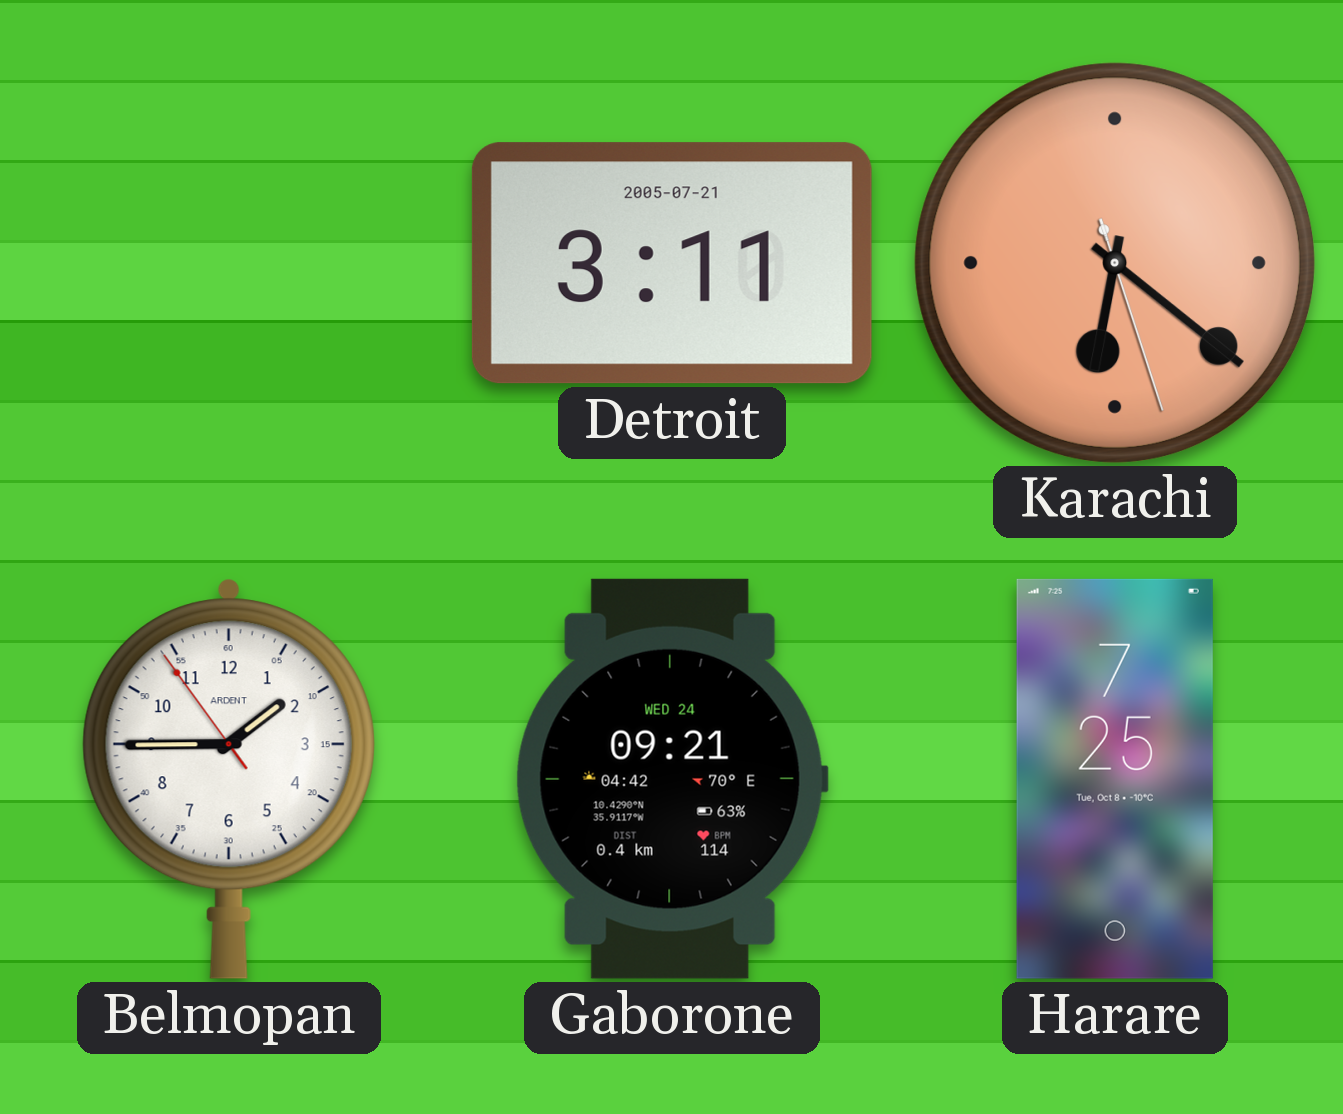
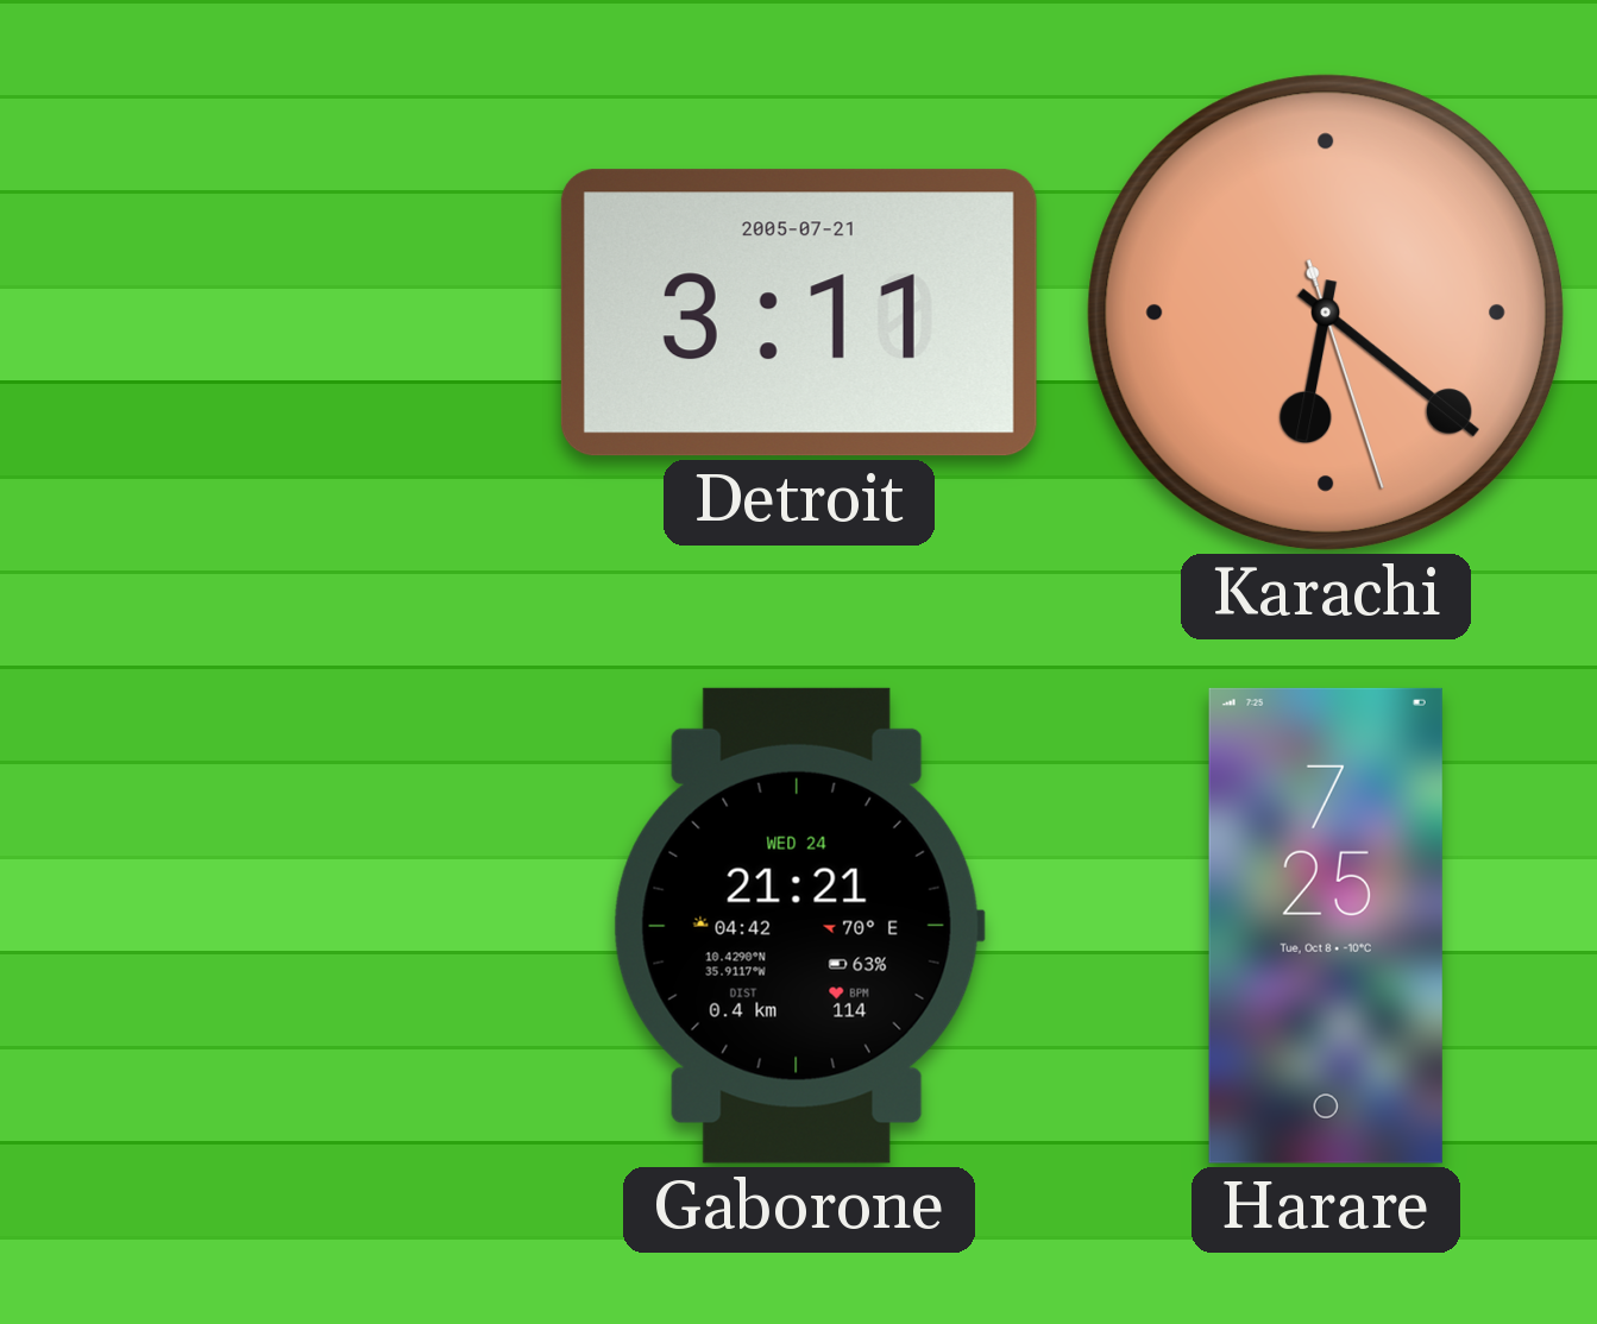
Belmopan: 1:44 -> none (229, 779)
Gaborone: 09:21 -> 21:21 (799, 926)
